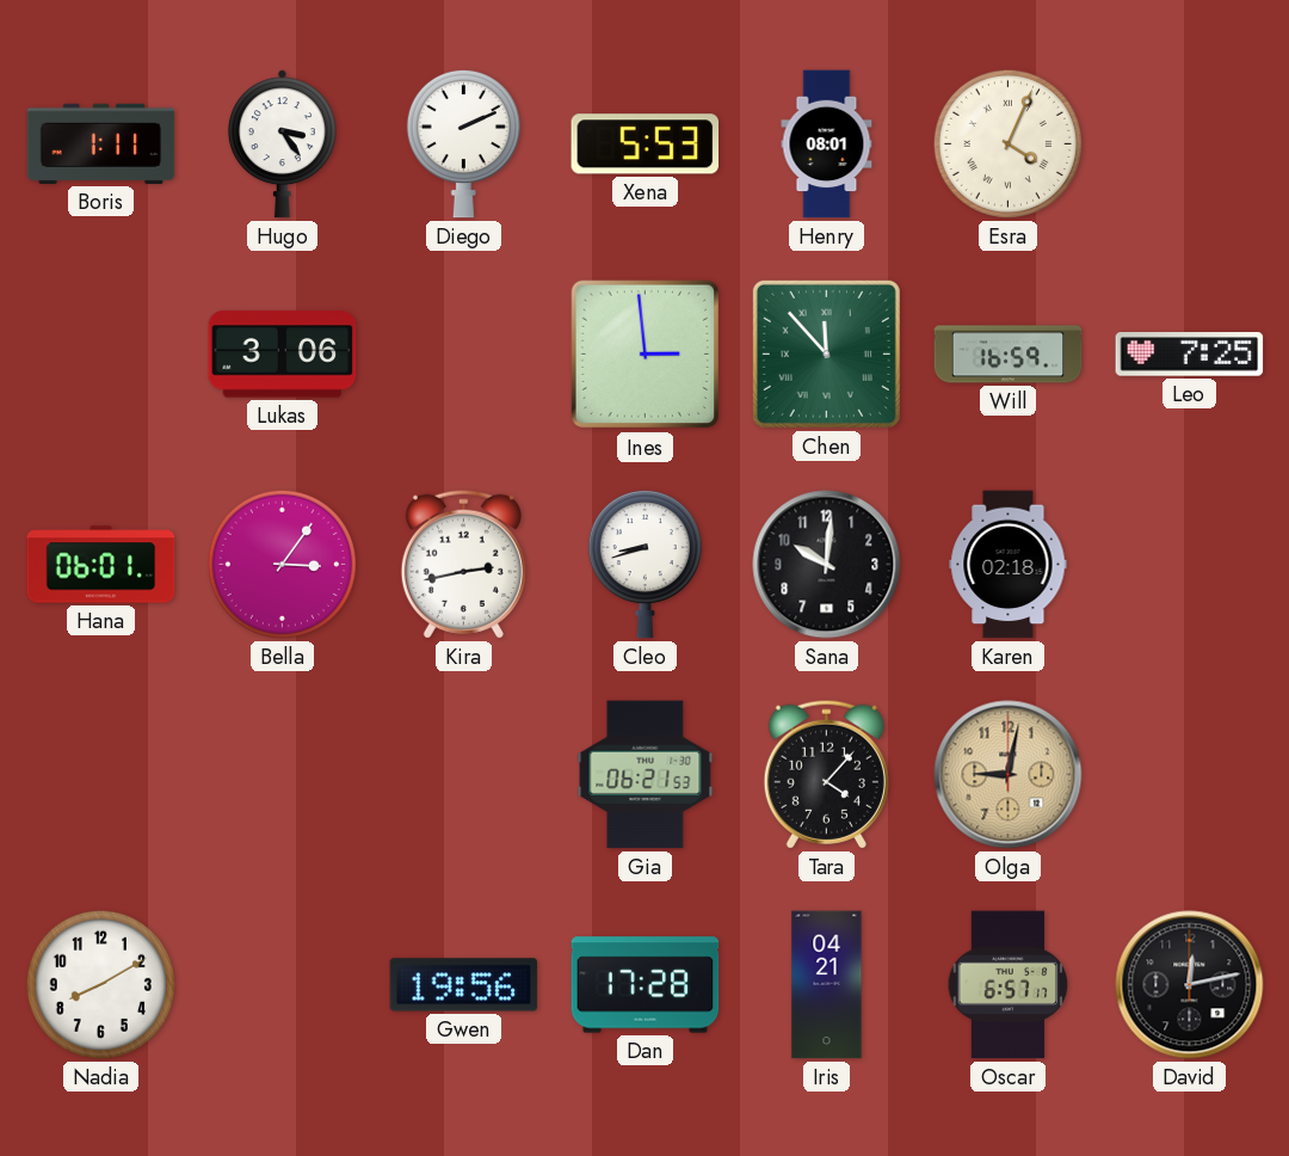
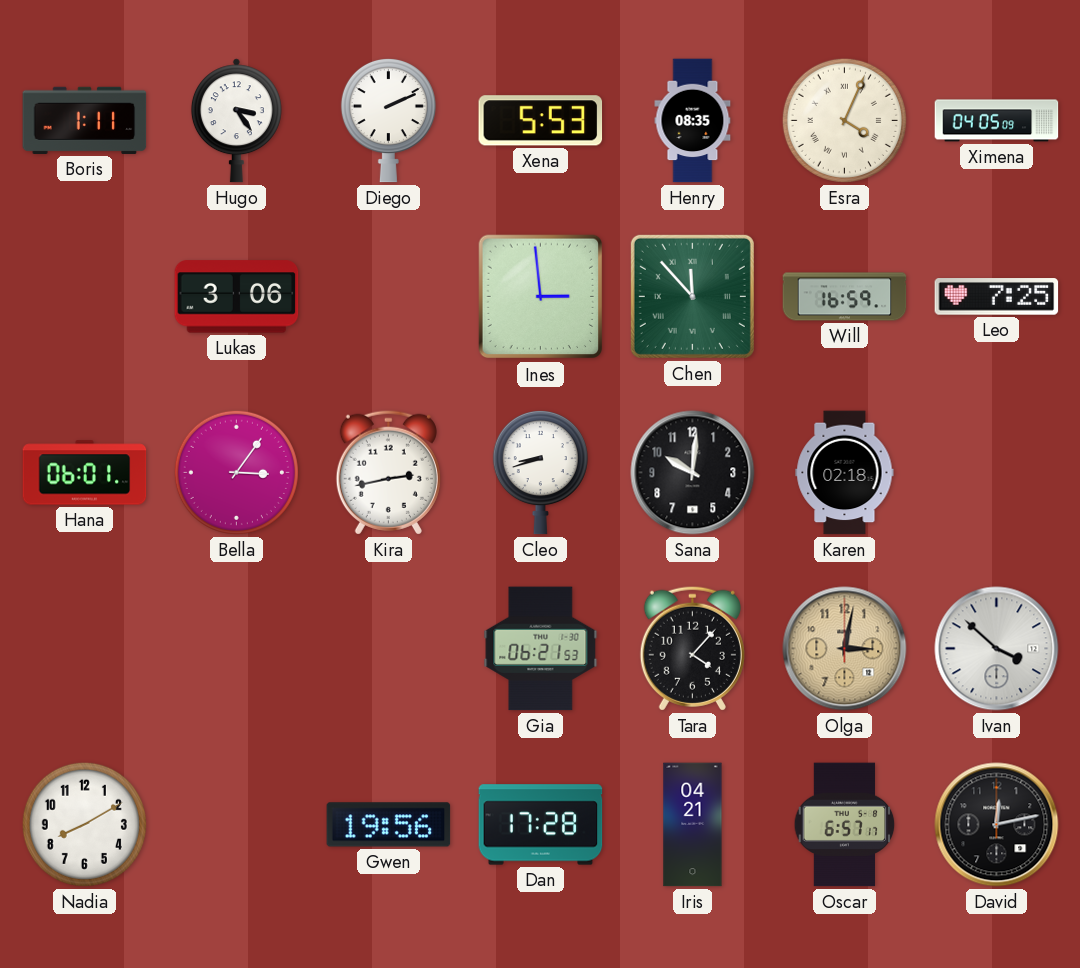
Henry: 08:01 -> 08:35 (693, 121)
Ximena: none -> 04:05 (997, 121)
Olga: 9:02 -> 3:02 (845, 649)
Ivan: none -> 3:52 (997, 649)
